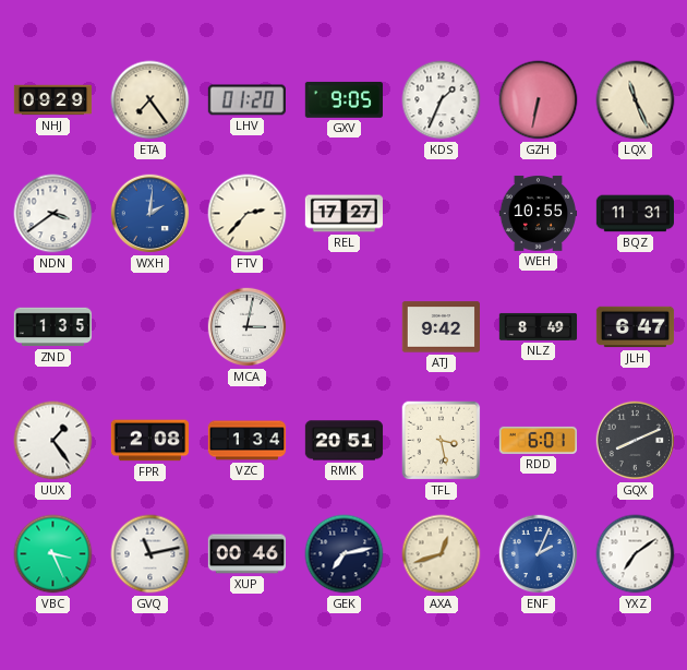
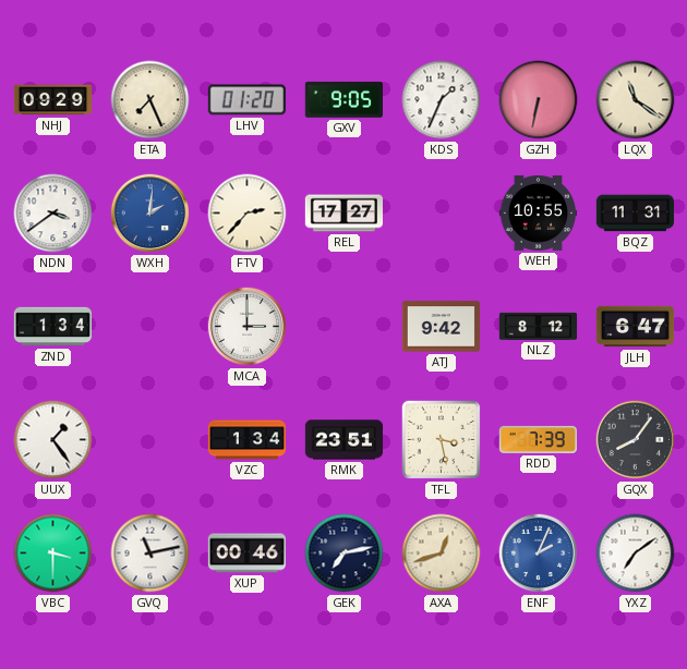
ETA: 7:24 -> 7:26 (150, 100)
LQX: 11:26 -> 11:21 (636, 100)
ZND: 1:35 -> 1:34 (53, 327)
MCA: 3:02 -> 3:00 (248, 327)
NLZ: 8:49 -> 8:12 (539, 326)
FPR: 2:08 -> none (149, 441)
RMK: 20:51 -> 23:51 (345, 440)
RDD: 6:01 -> 7:39 (538, 439)
GQX: 8:11 -> 8:06 (636, 440)
VBC: 3:26 -> 3:30 (53, 554)
